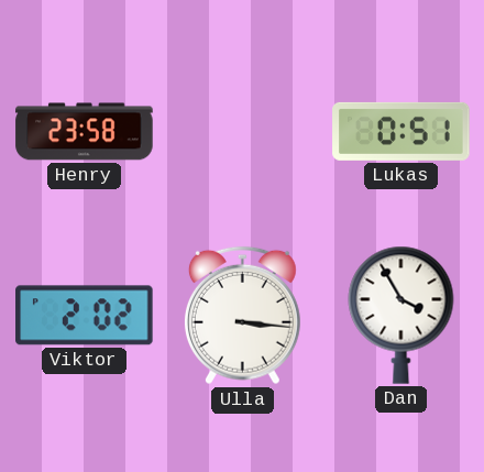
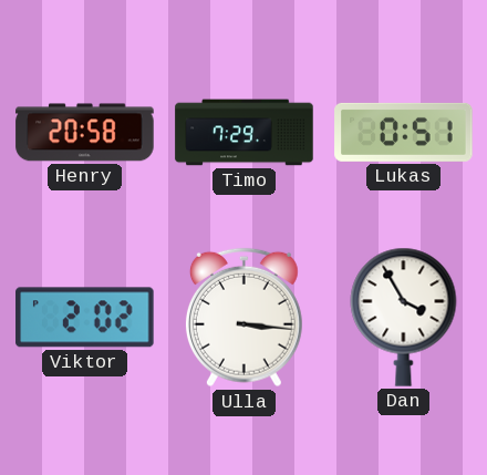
Henry: 23:58 -> 20:58 (85, 133)
Timo: none -> 7:29 (245, 133)
